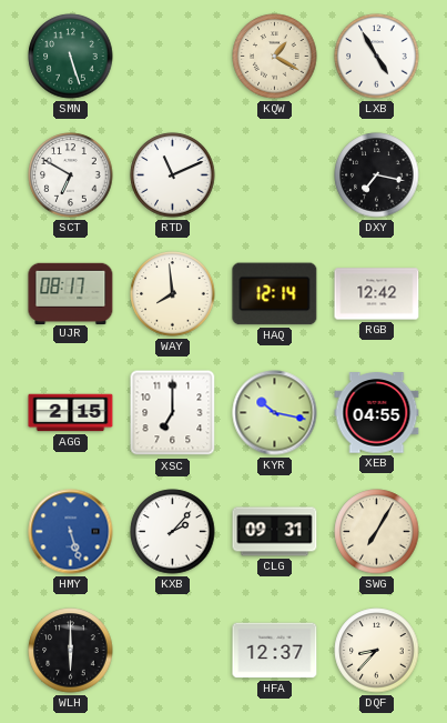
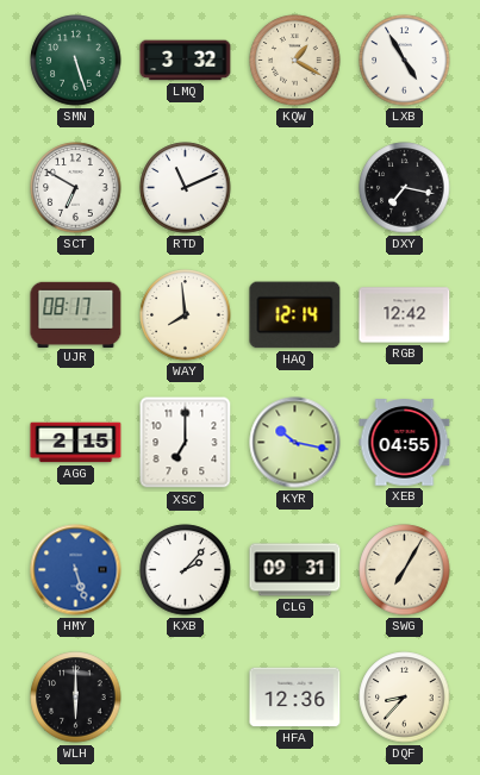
LMQ: none -> 3:32 (186, 61)
HFA: 12:37 -> 12:36 (295, 698)
